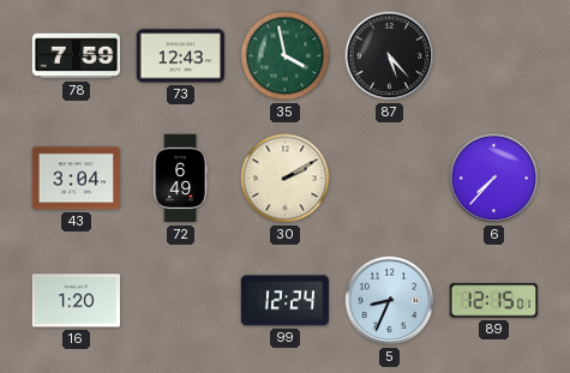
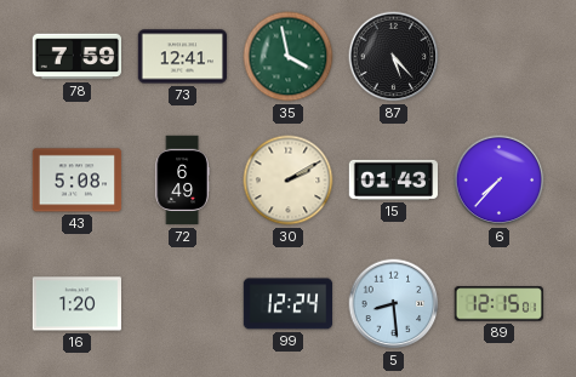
73: 12:43 -> 12:41 (183, 57)
43: 3:04 -> 5:08 (78, 181)
15: none -> 01:43 (393, 179)
5: 8:34 -> 8:29 (394, 304)
